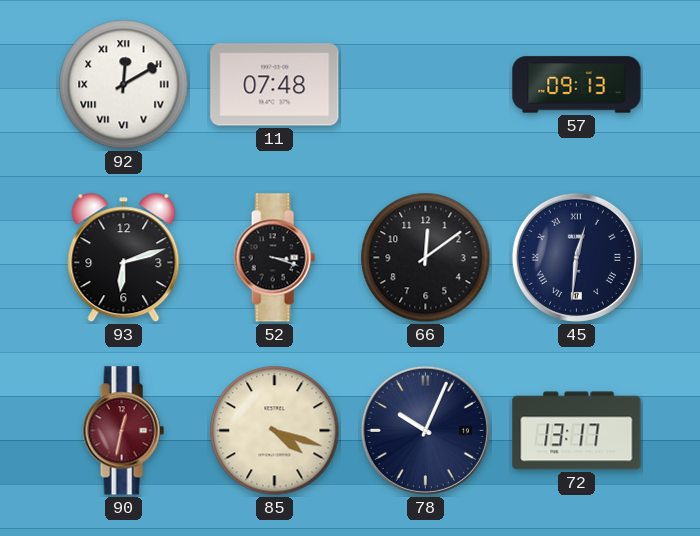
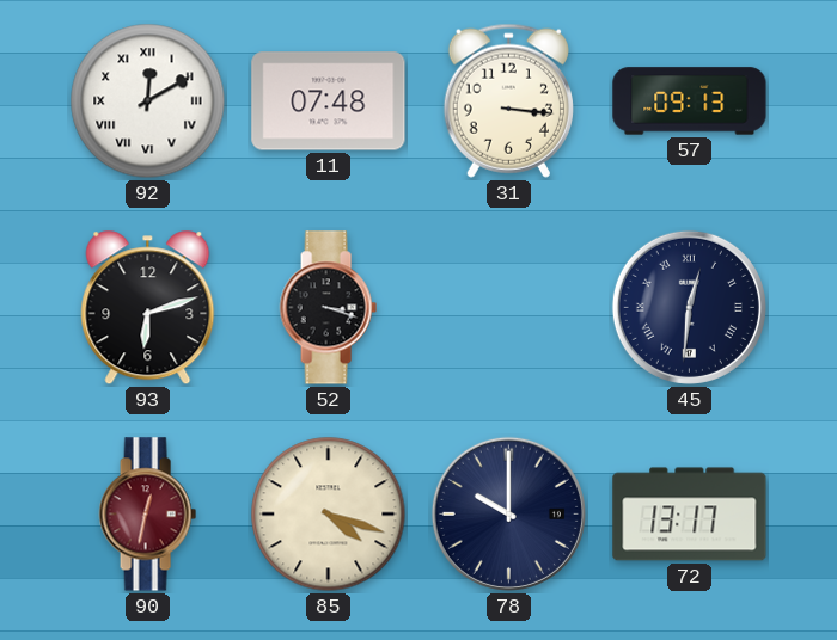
31: none -> 3:16 (508, 100)
66: 12:09 -> none (426, 258)
78: 10:04 -> 10:00 (508, 513)
